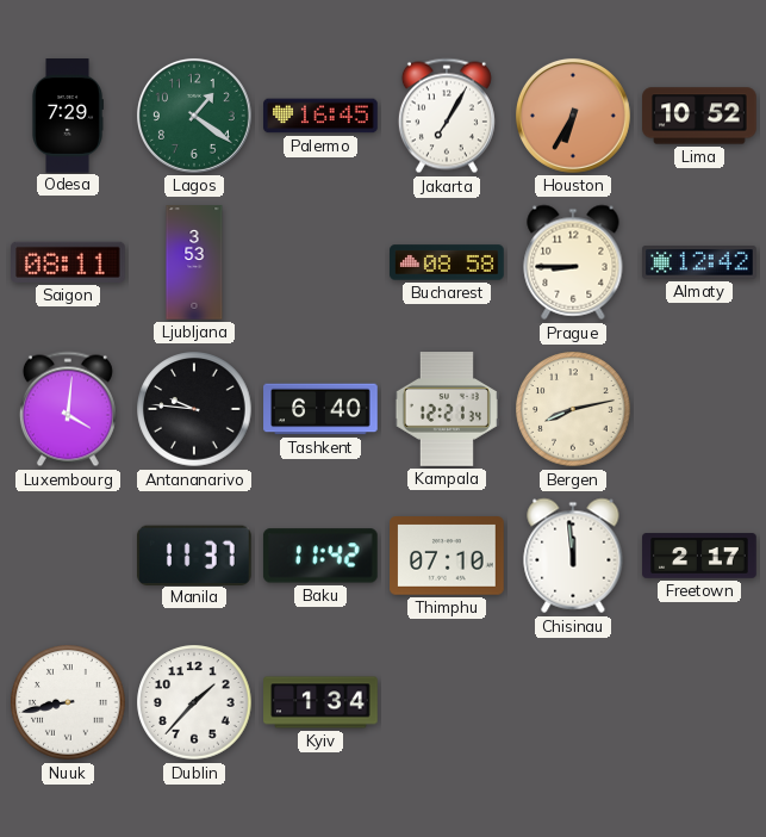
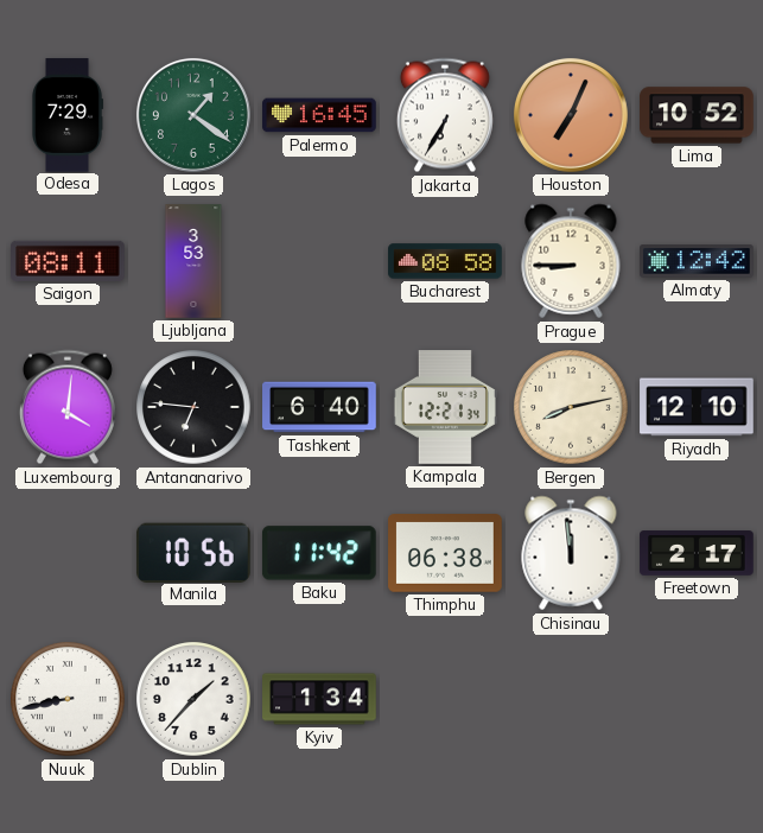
Jakarta: 7:05 -> 6:35 (445, 115)
Houston: 6:35 -> 7:04 (571, 115)
Antananarivo: 9:46 -> 6:46 (193, 407)
Riyadh: none -> 12:10 (697, 407)
Manila: 11:37 -> 10:56 (193, 552)
Thimphu: 07:10 -> 06:38 (445, 553)
